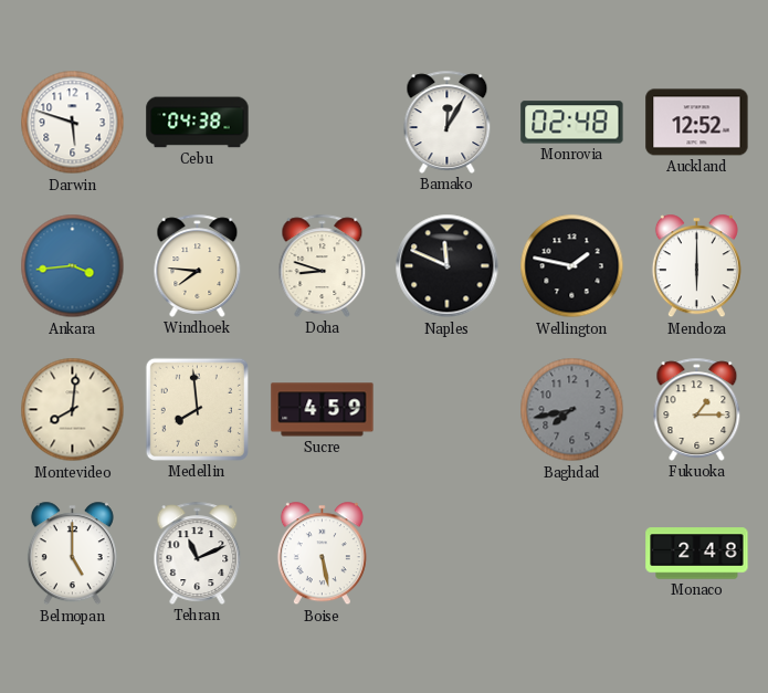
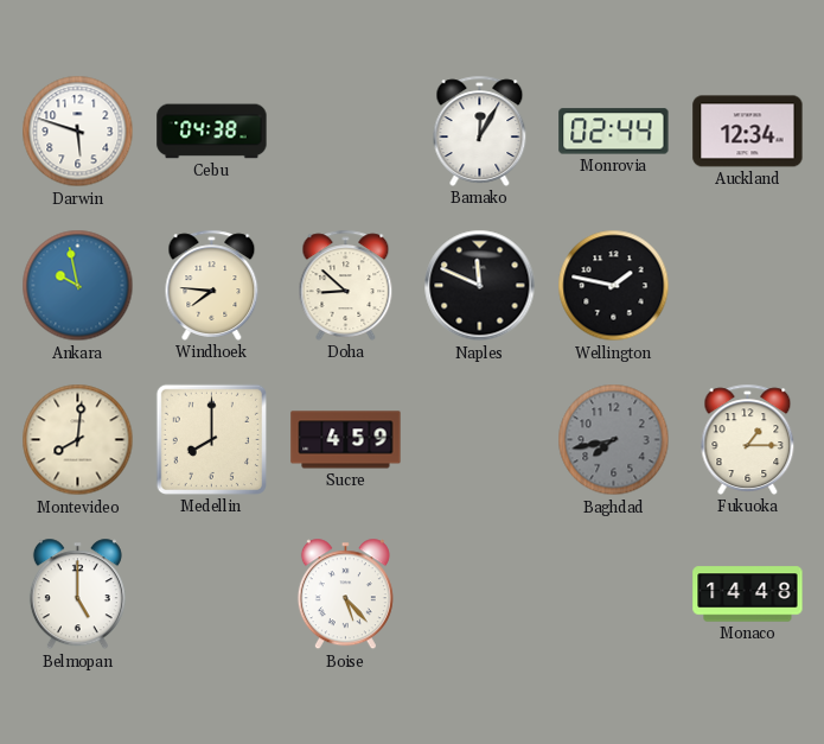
Monrovia: 02:48 -> 02:44 (614, 132)
Auckland: 12:52 -> 12:34 (748, 132)
Ankara: 3:44 -> 9:58 (78, 286)
Doha: 8:48 -> 8:52 (346, 285)
Mendoza: 6:00 -> none (696, 266)
Medellin: 7:59 -> 8:00 (211, 439)
Tehran: 11:11 -> none (198, 553)
Boise: 5:28 -> 5:23 (345, 594)
Monaco: 2:48 -> 14:48 (748, 594)
